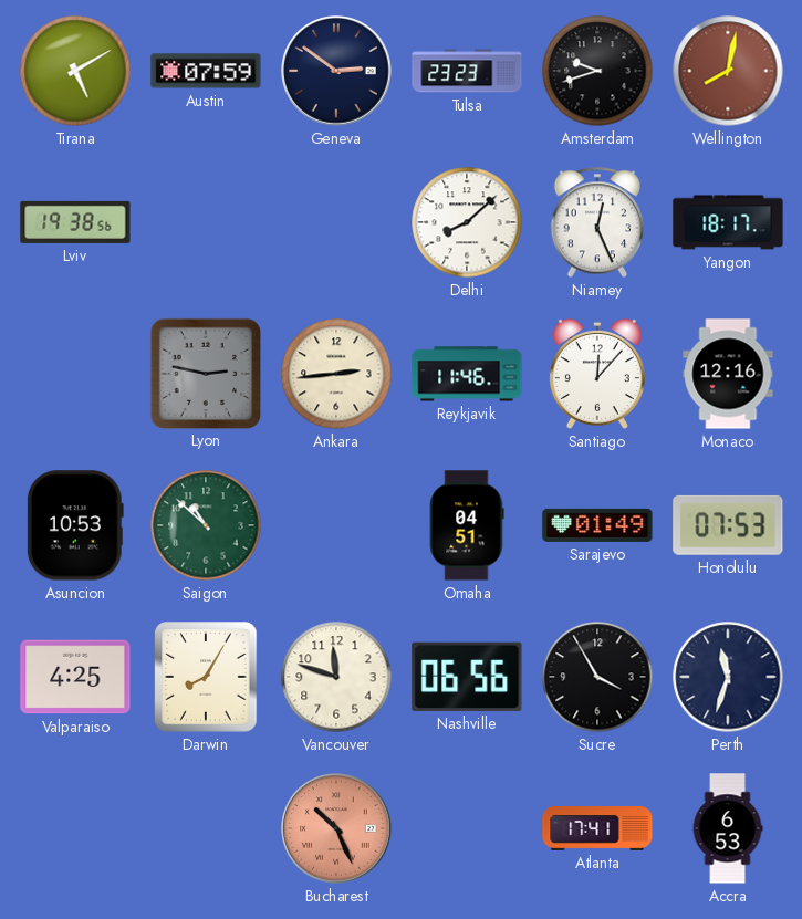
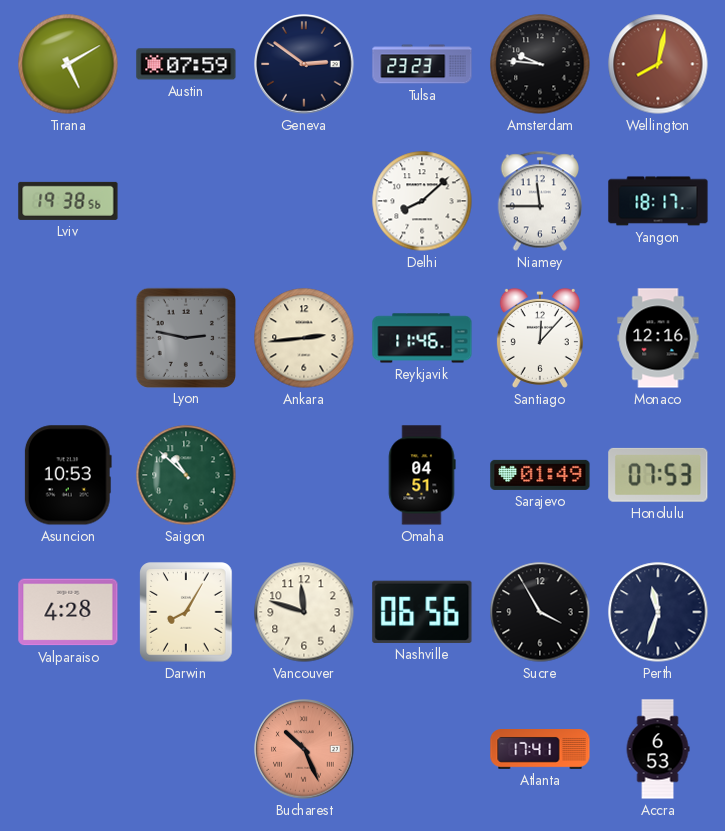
Amsterdam: 9:42 -> 9:46 (540, 64)
Niamey: 12:26 -> 11:45 (540, 201)
Valparaiso: 4:25 -> 4:28 (68, 612)
